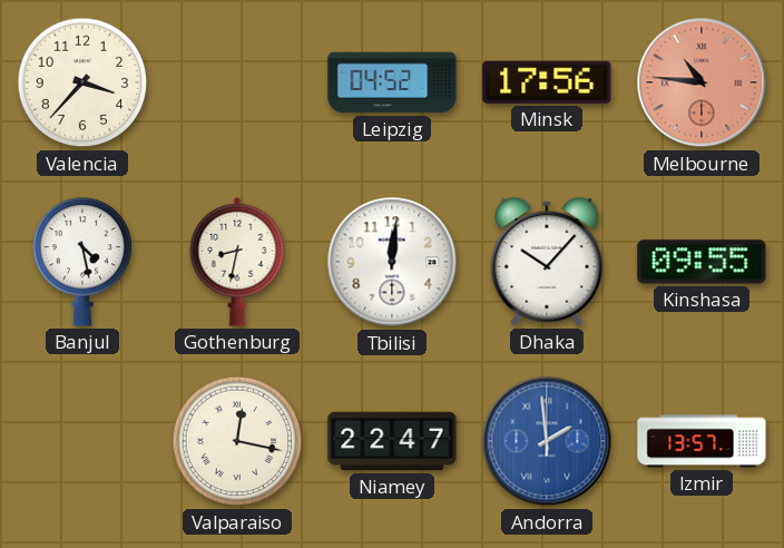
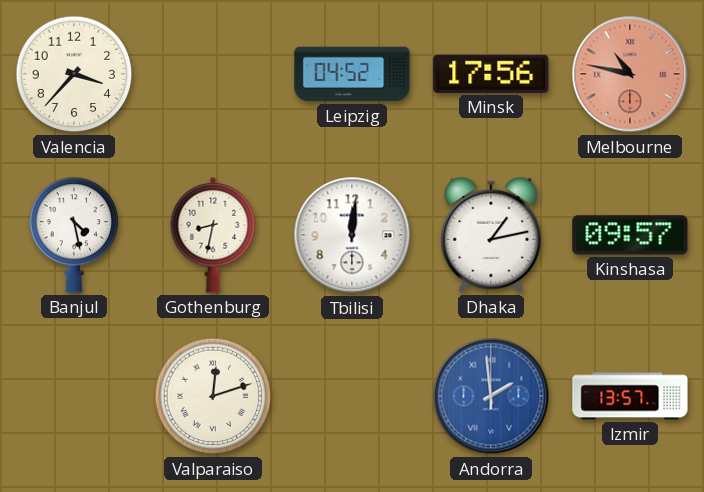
Melbourne: 10:46 -> 10:47 (630, 74)
Dhaka: 10:07 -> 1:13 (491, 235)
Kinshasa: 09:55 -> 09:57 (630, 235)
Valparaiso: 12:17 -> 12:12 (213, 396)
Niamey: 22:47 -> none (392, 441)
